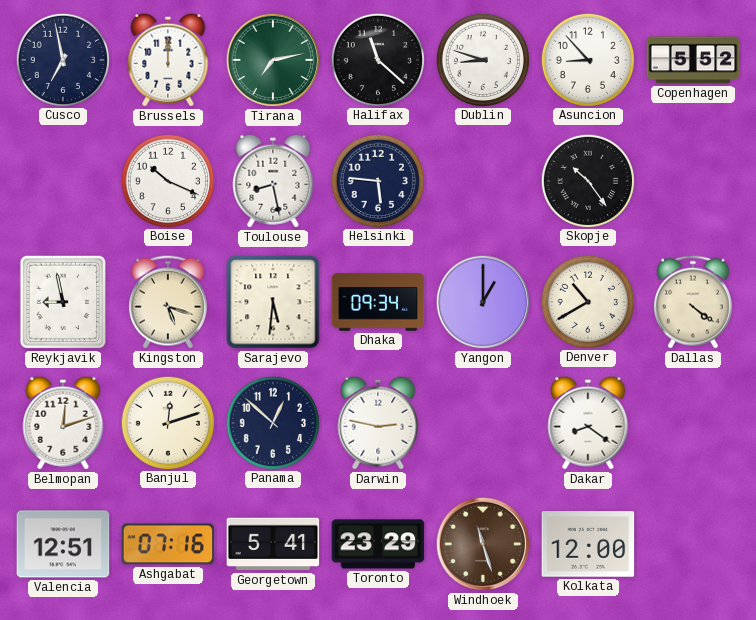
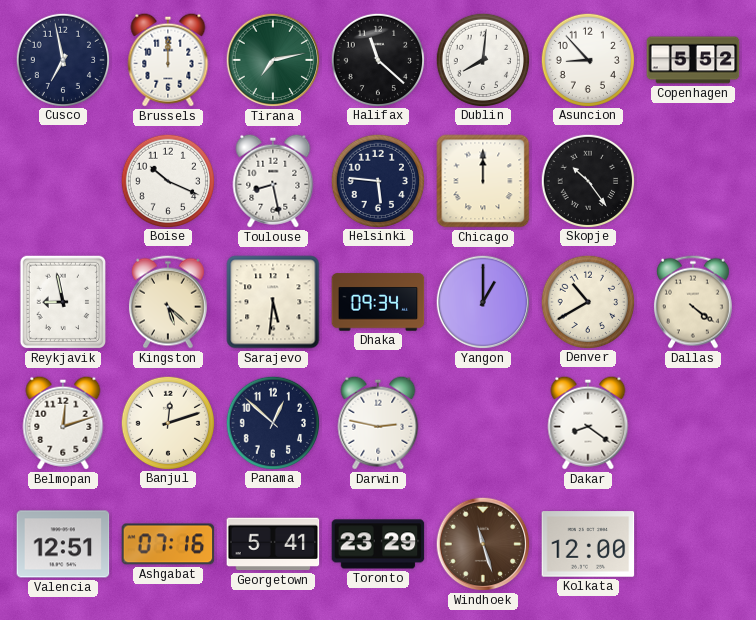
Dublin: 8:48 -> 8:01 (482, 59)
Chicago: none -> 12:00 (483, 181)
Kingston: 5:18 -> 5:22 (168, 302)
